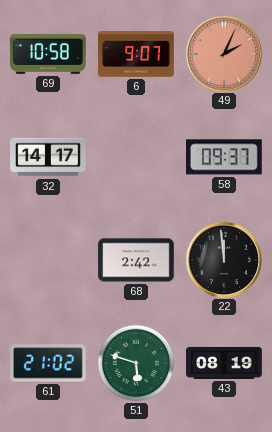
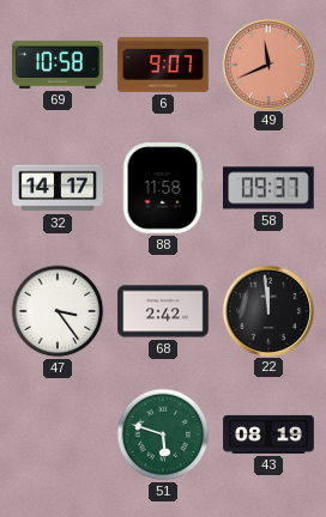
49: 2:04 -> 11:41 (267, 63)
88: none -> 11:58 (163, 188)
47: none -> 3:24 (58, 311)
61: 21:02 -> none (48, 363)
